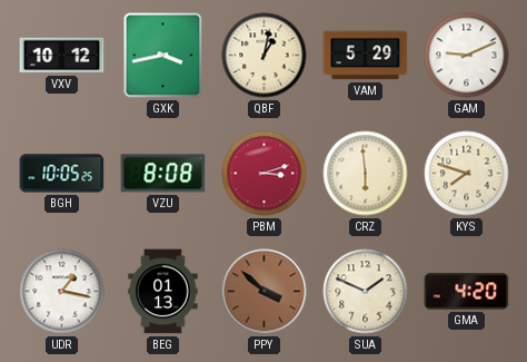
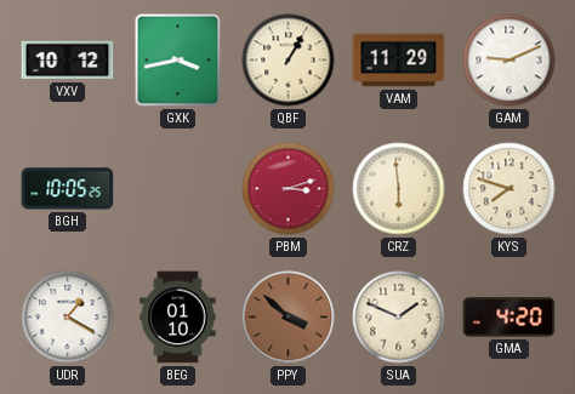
QBF: 1:02 -> 1:05 (289, 61)
VAM: 5:29 -> 11:29 (399, 61)
VZU: 8:08 -> none (163, 174)
UDR: 1:17 -> 1:20 (68, 318)
BEG: 01:13 -> 01:10 (178, 318)
